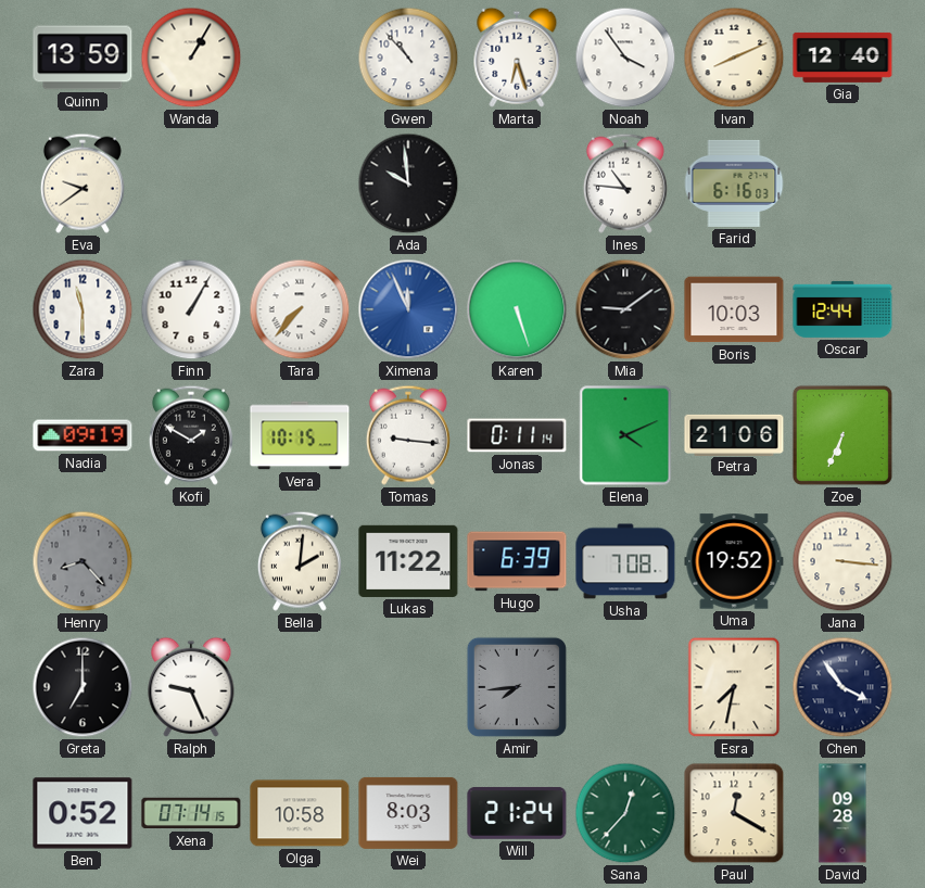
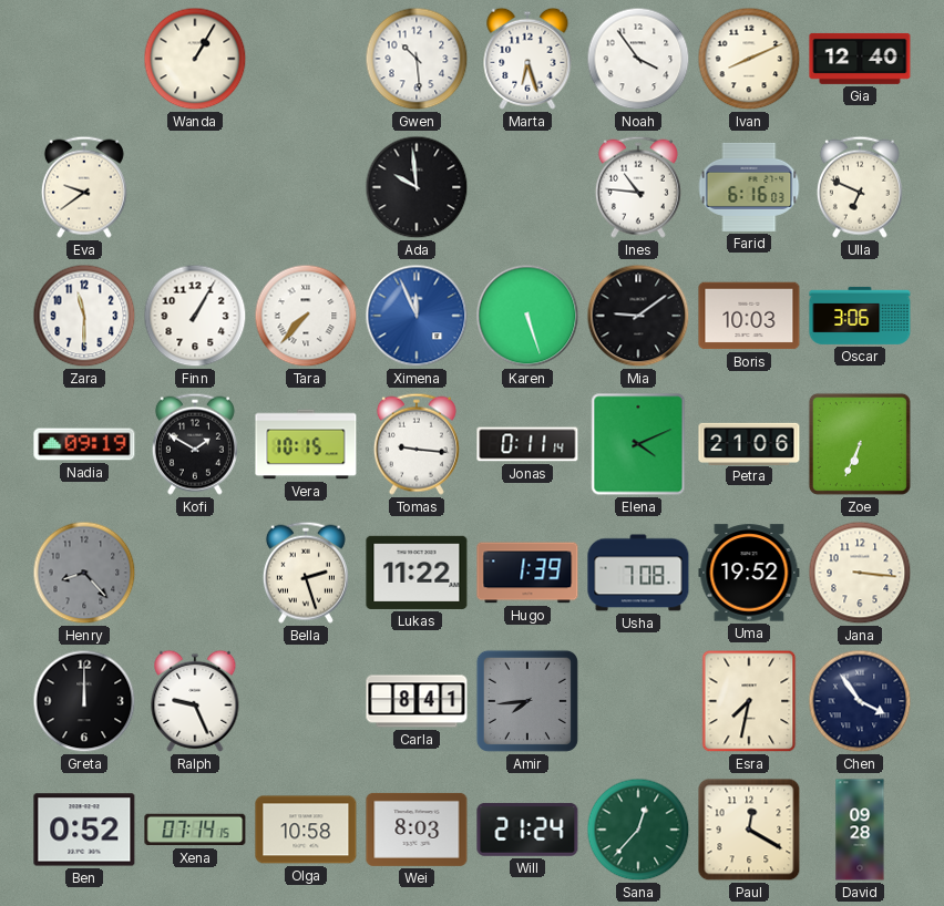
Quinn: 13:59 -> none (83, 58)
Gwen: 10:53 -> 10:29 (417, 59)
Ulla: none -> 6:49 (860, 187)
Oscar: 12:44 -> 3:06 (860, 316)
Bella: 2:01 -> 2:27 (306, 573)
Hugo: 6:39 -> 1:39 (527, 573)
Greta: 7:00 -> 12:00 (84, 701)
Carla: none -> 8:41 (417, 701)
